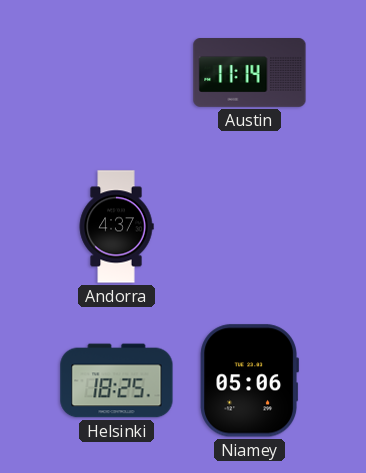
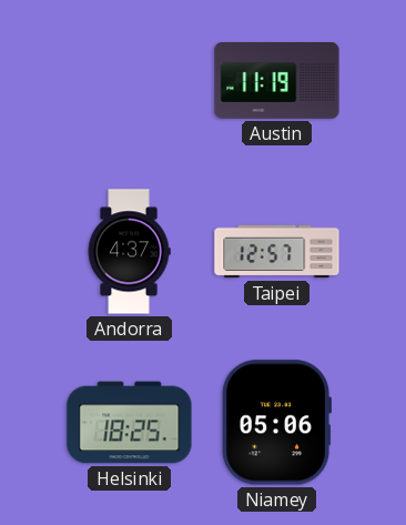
Austin: 11:14 -> 11:19 (277, 81)
Taipei: none -> 12:57 (277, 252)
